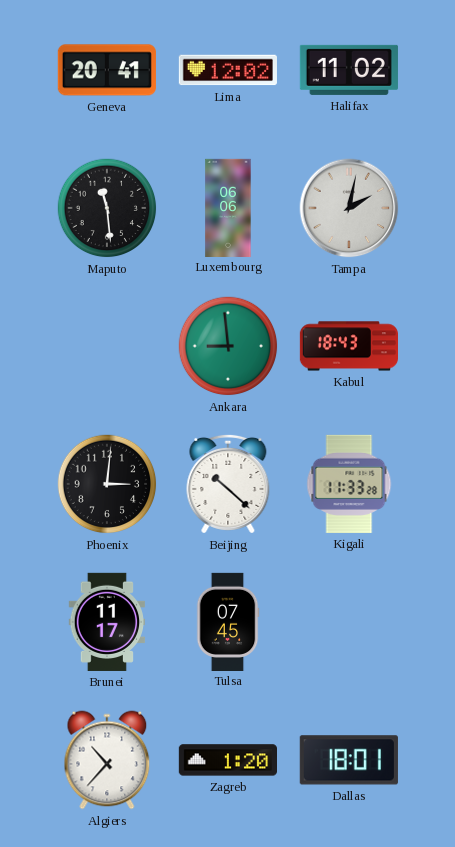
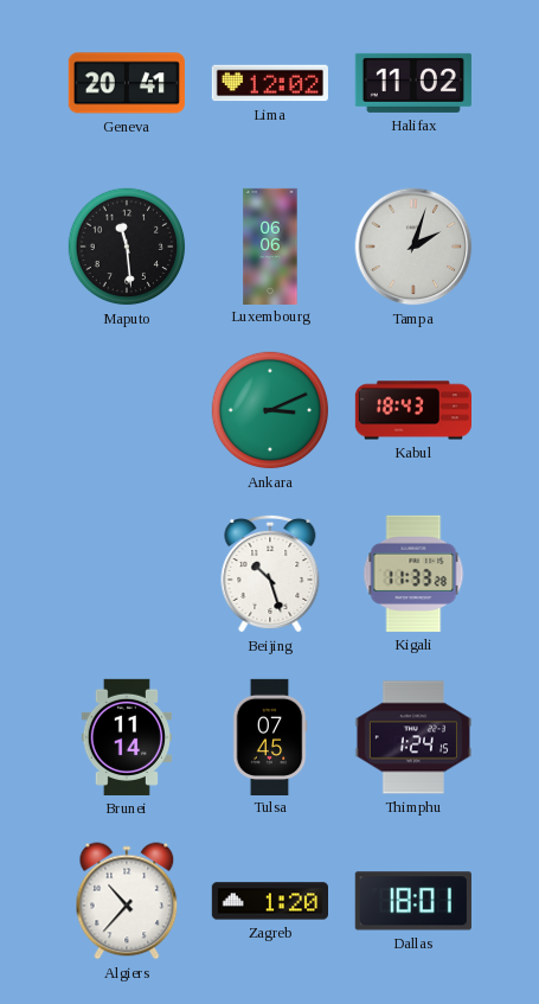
Tampa: 2:02 -> 2:03 (413, 247)
Ankara: 8:59 -> 3:11 (270, 410)
Phoenix: 3:01 -> none (107, 484)
Beijing: 10:22 -> 10:27 (270, 574)
Brunei: 11:17 -> 11:14 (126, 737)
Thimphu: none -> 1:24 (413, 737)
